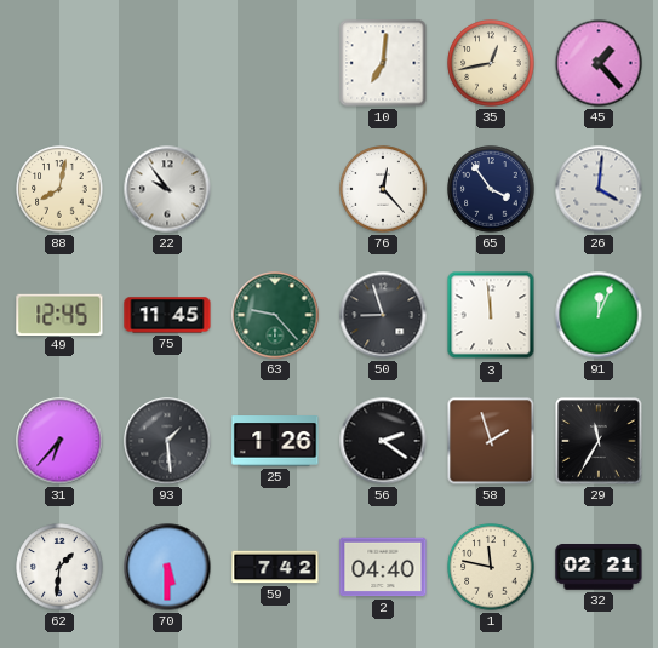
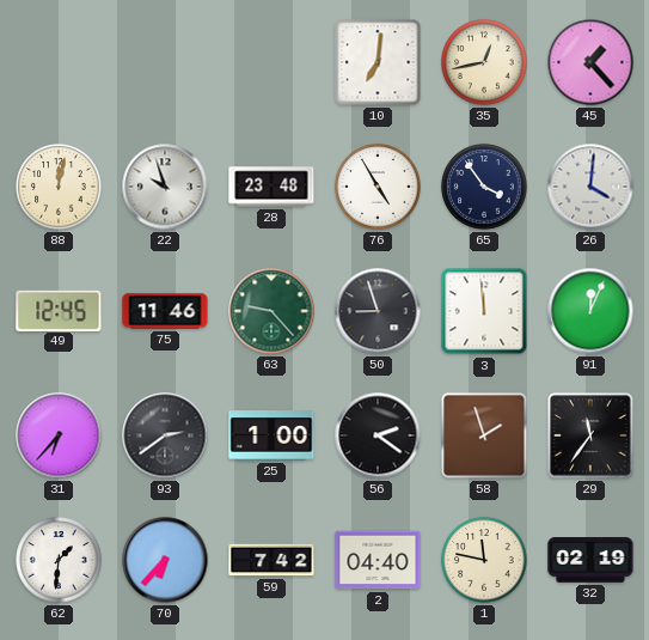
88: 8:02 -> 12:02 (59, 187)
22: 9:54 -> 9:57 (165, 187)
28: none -> 23:48 (271, 187)
76: 12:23 -> 4:55 (378, 187)
75: 11:45 -> 11:46 (165, 311)
93: 1:29 -> 2:39 (165, 435)
25: 1:26 -> 1:00 (271, 435)
29: 11:35 -> 11:36 (590, 435)
70: 5:30 -> 6:37 (165, 560)
32: 02:21 -> 02:19 (590, 561)
